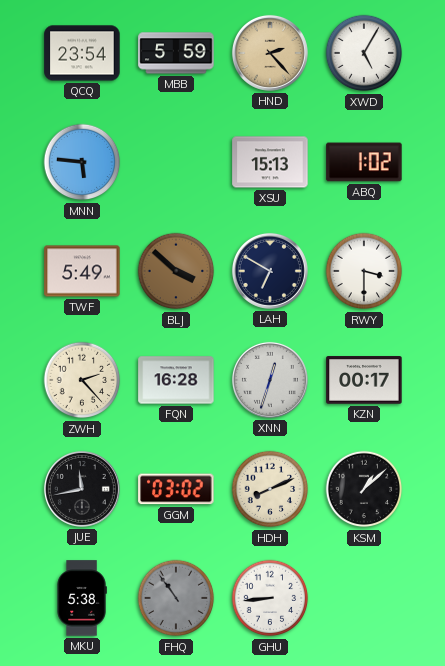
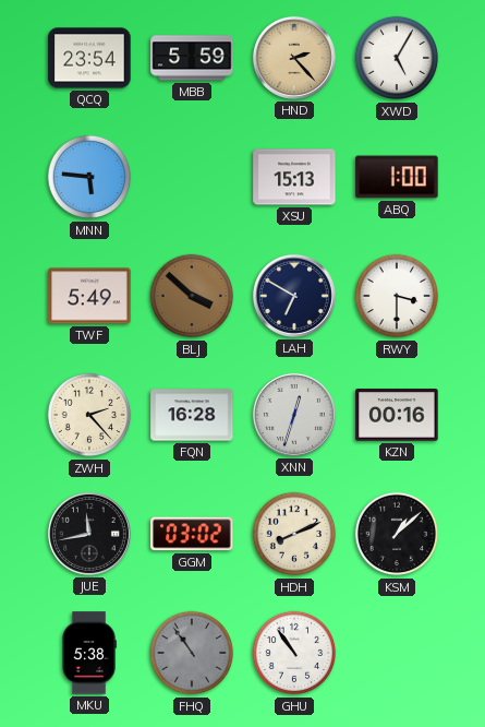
ABQ: 1:02 -> 1:00 (397, 177)
KZN: 00:17 -> 00:16 (397, 415)
GHU: 8:44 -> 10:54 (294, 653)
